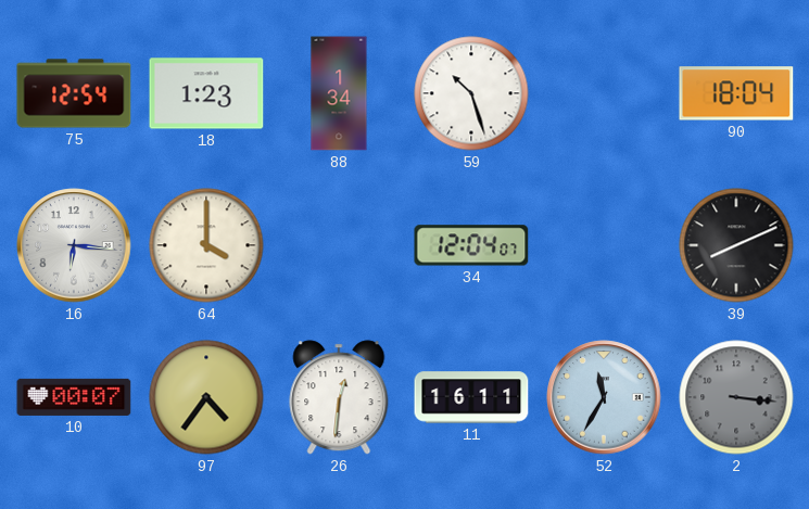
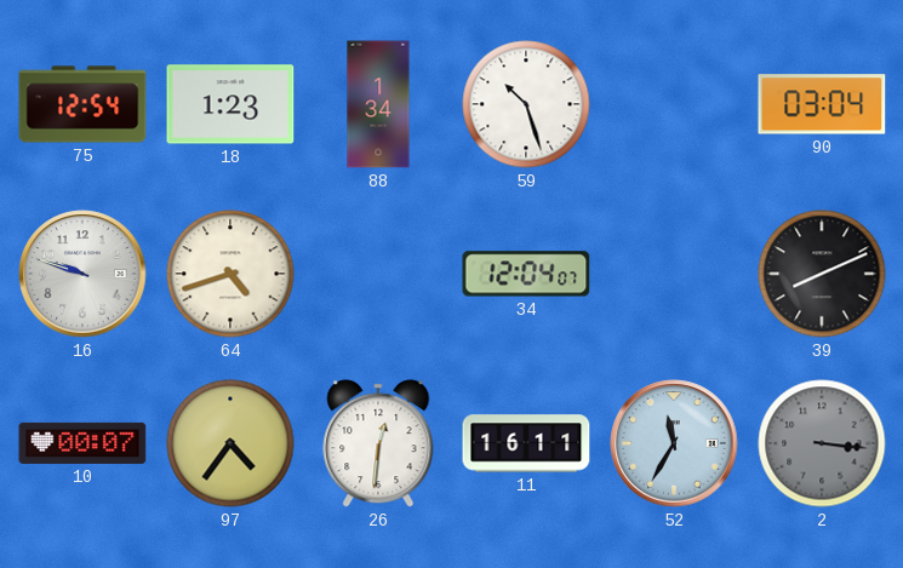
90: 18:04 -> 03:04 (822, 104)
16: 6:16 -> 9:48 (82, 274)
64: 4:00 -> 4:42 (230, 274)
